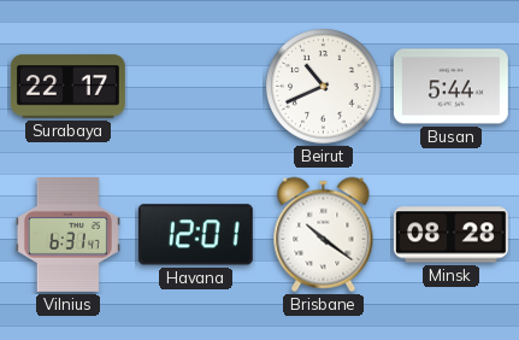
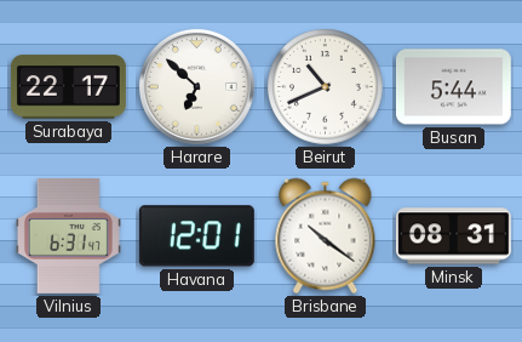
Harare: none -> 6:52 (196, 86)
Minsk: 08:28 -> 08:31 (453, 236)
